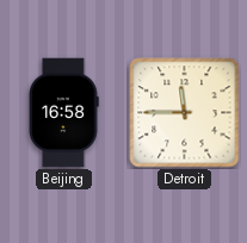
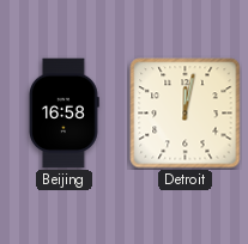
Detroit: 11:45 -> 12:02 (186, 114)
